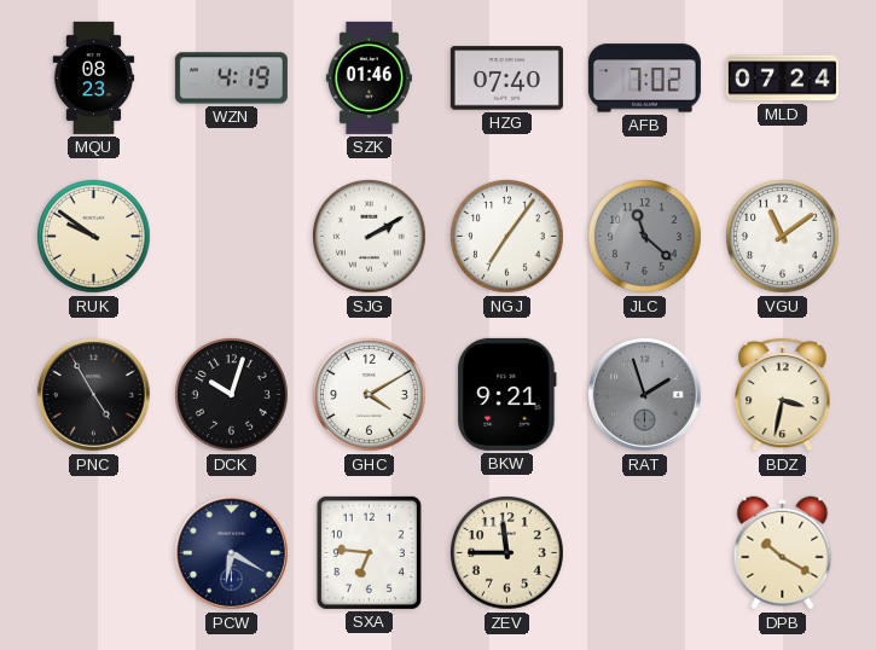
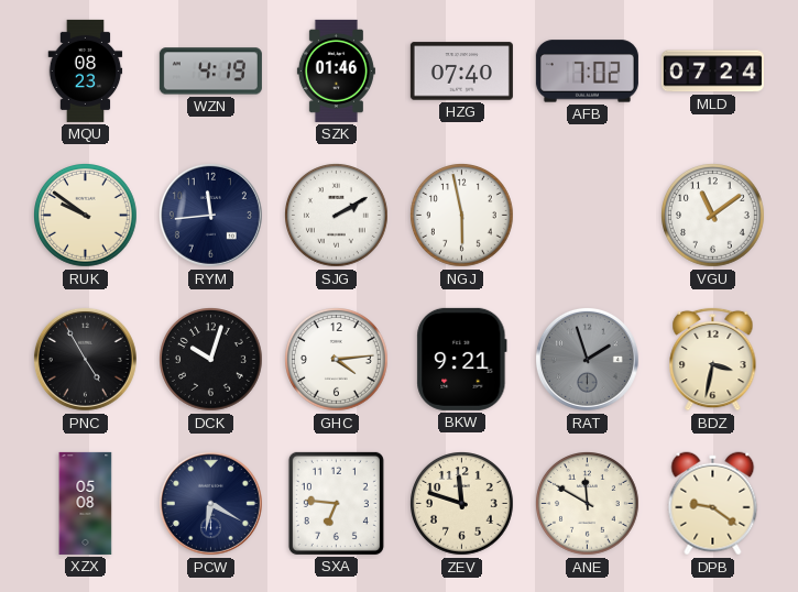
RYM: none -> 11:44 (210, 215)
NGJ: 7:06 -> 5:58 (462, 216)
JLC: 11:22 -> none (645, 237)
GHC: 4:10 -> 4:14 (337, 360)
XZX: none -> 05:08 (86, 503)
ZEV: 11:45 -> 11:48 (462, 504)
ANE: none -> 11:50 (588, 504)
DPB: 10:20 -> 9:21 (713, 504)
